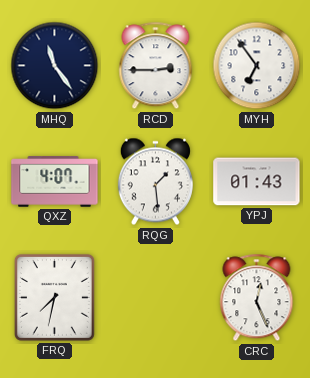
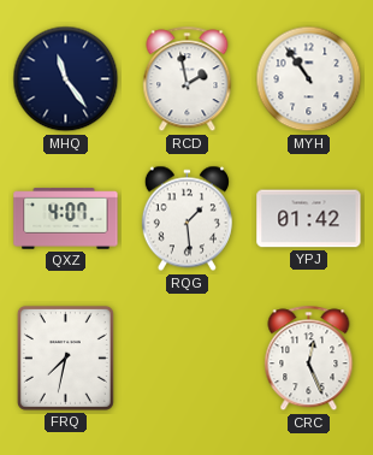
RCD: 2:45 -> 1:58 (188, 79)
MYH: 6:54 -> 10:54 (309, 79)
YPJ: 01:43 -> 01:42 (309, 219)
